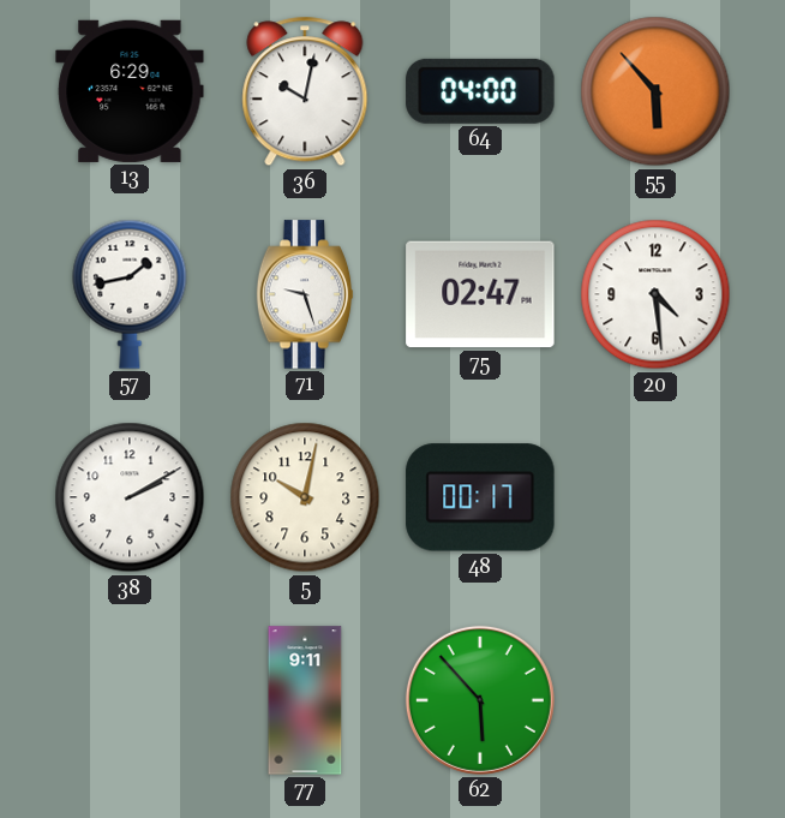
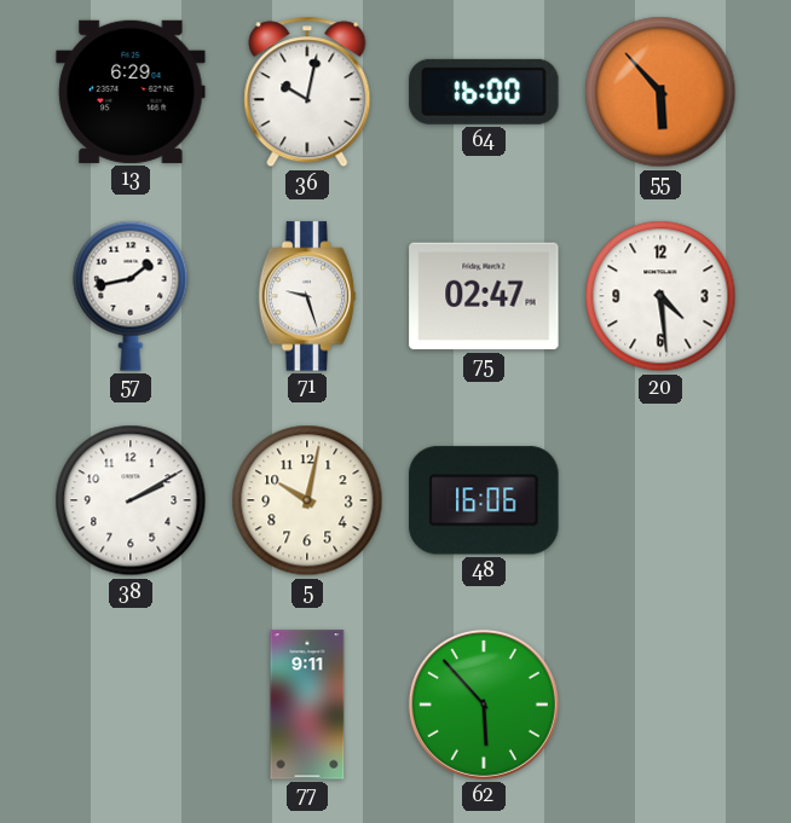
64: 04:00 -> 16:00 (484, 92)
48: 00:17 -> 16:06 (484, 500)
